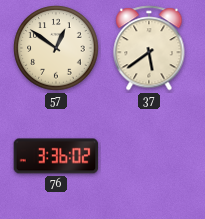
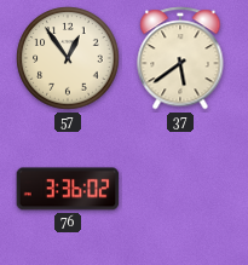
57: 12:51 -> 12:54 (68, 58)
